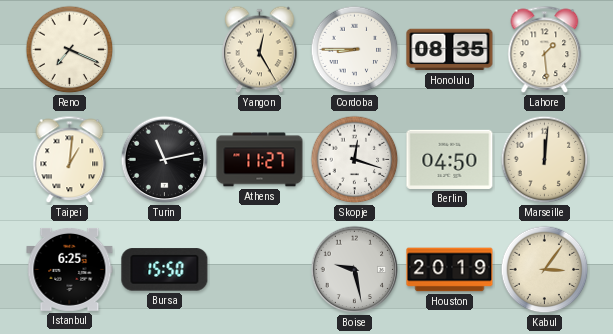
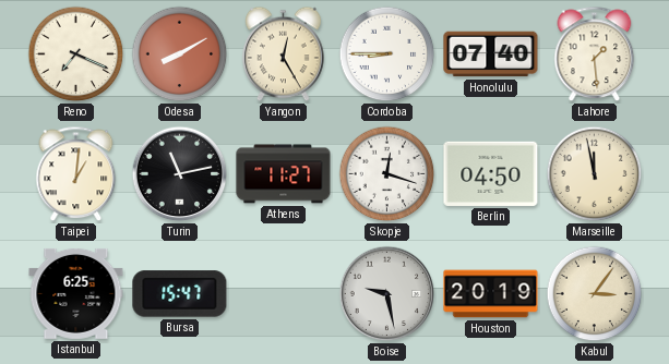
Odesa: none -> 8:10 (180, 54)
Honolulu: 08:35 -> 07:40 (491, 54)
Marseille: 12:01 -> 11:58 (595, 174)
Bursa: 15:50 -> 15:47 (180, 294)
